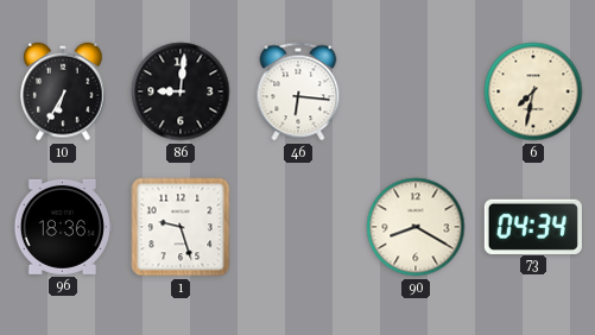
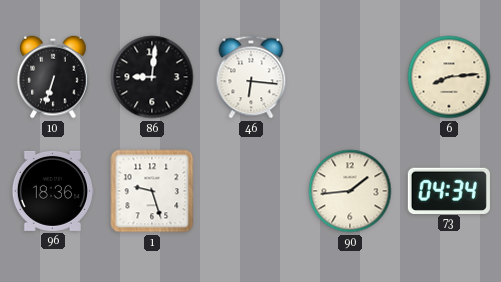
10: 6:35 -> 6:33 (53, 77)
6: 7:32 -> 8:14 (449, 77)
90: 8:20 -> 1:44 (350, 191)
